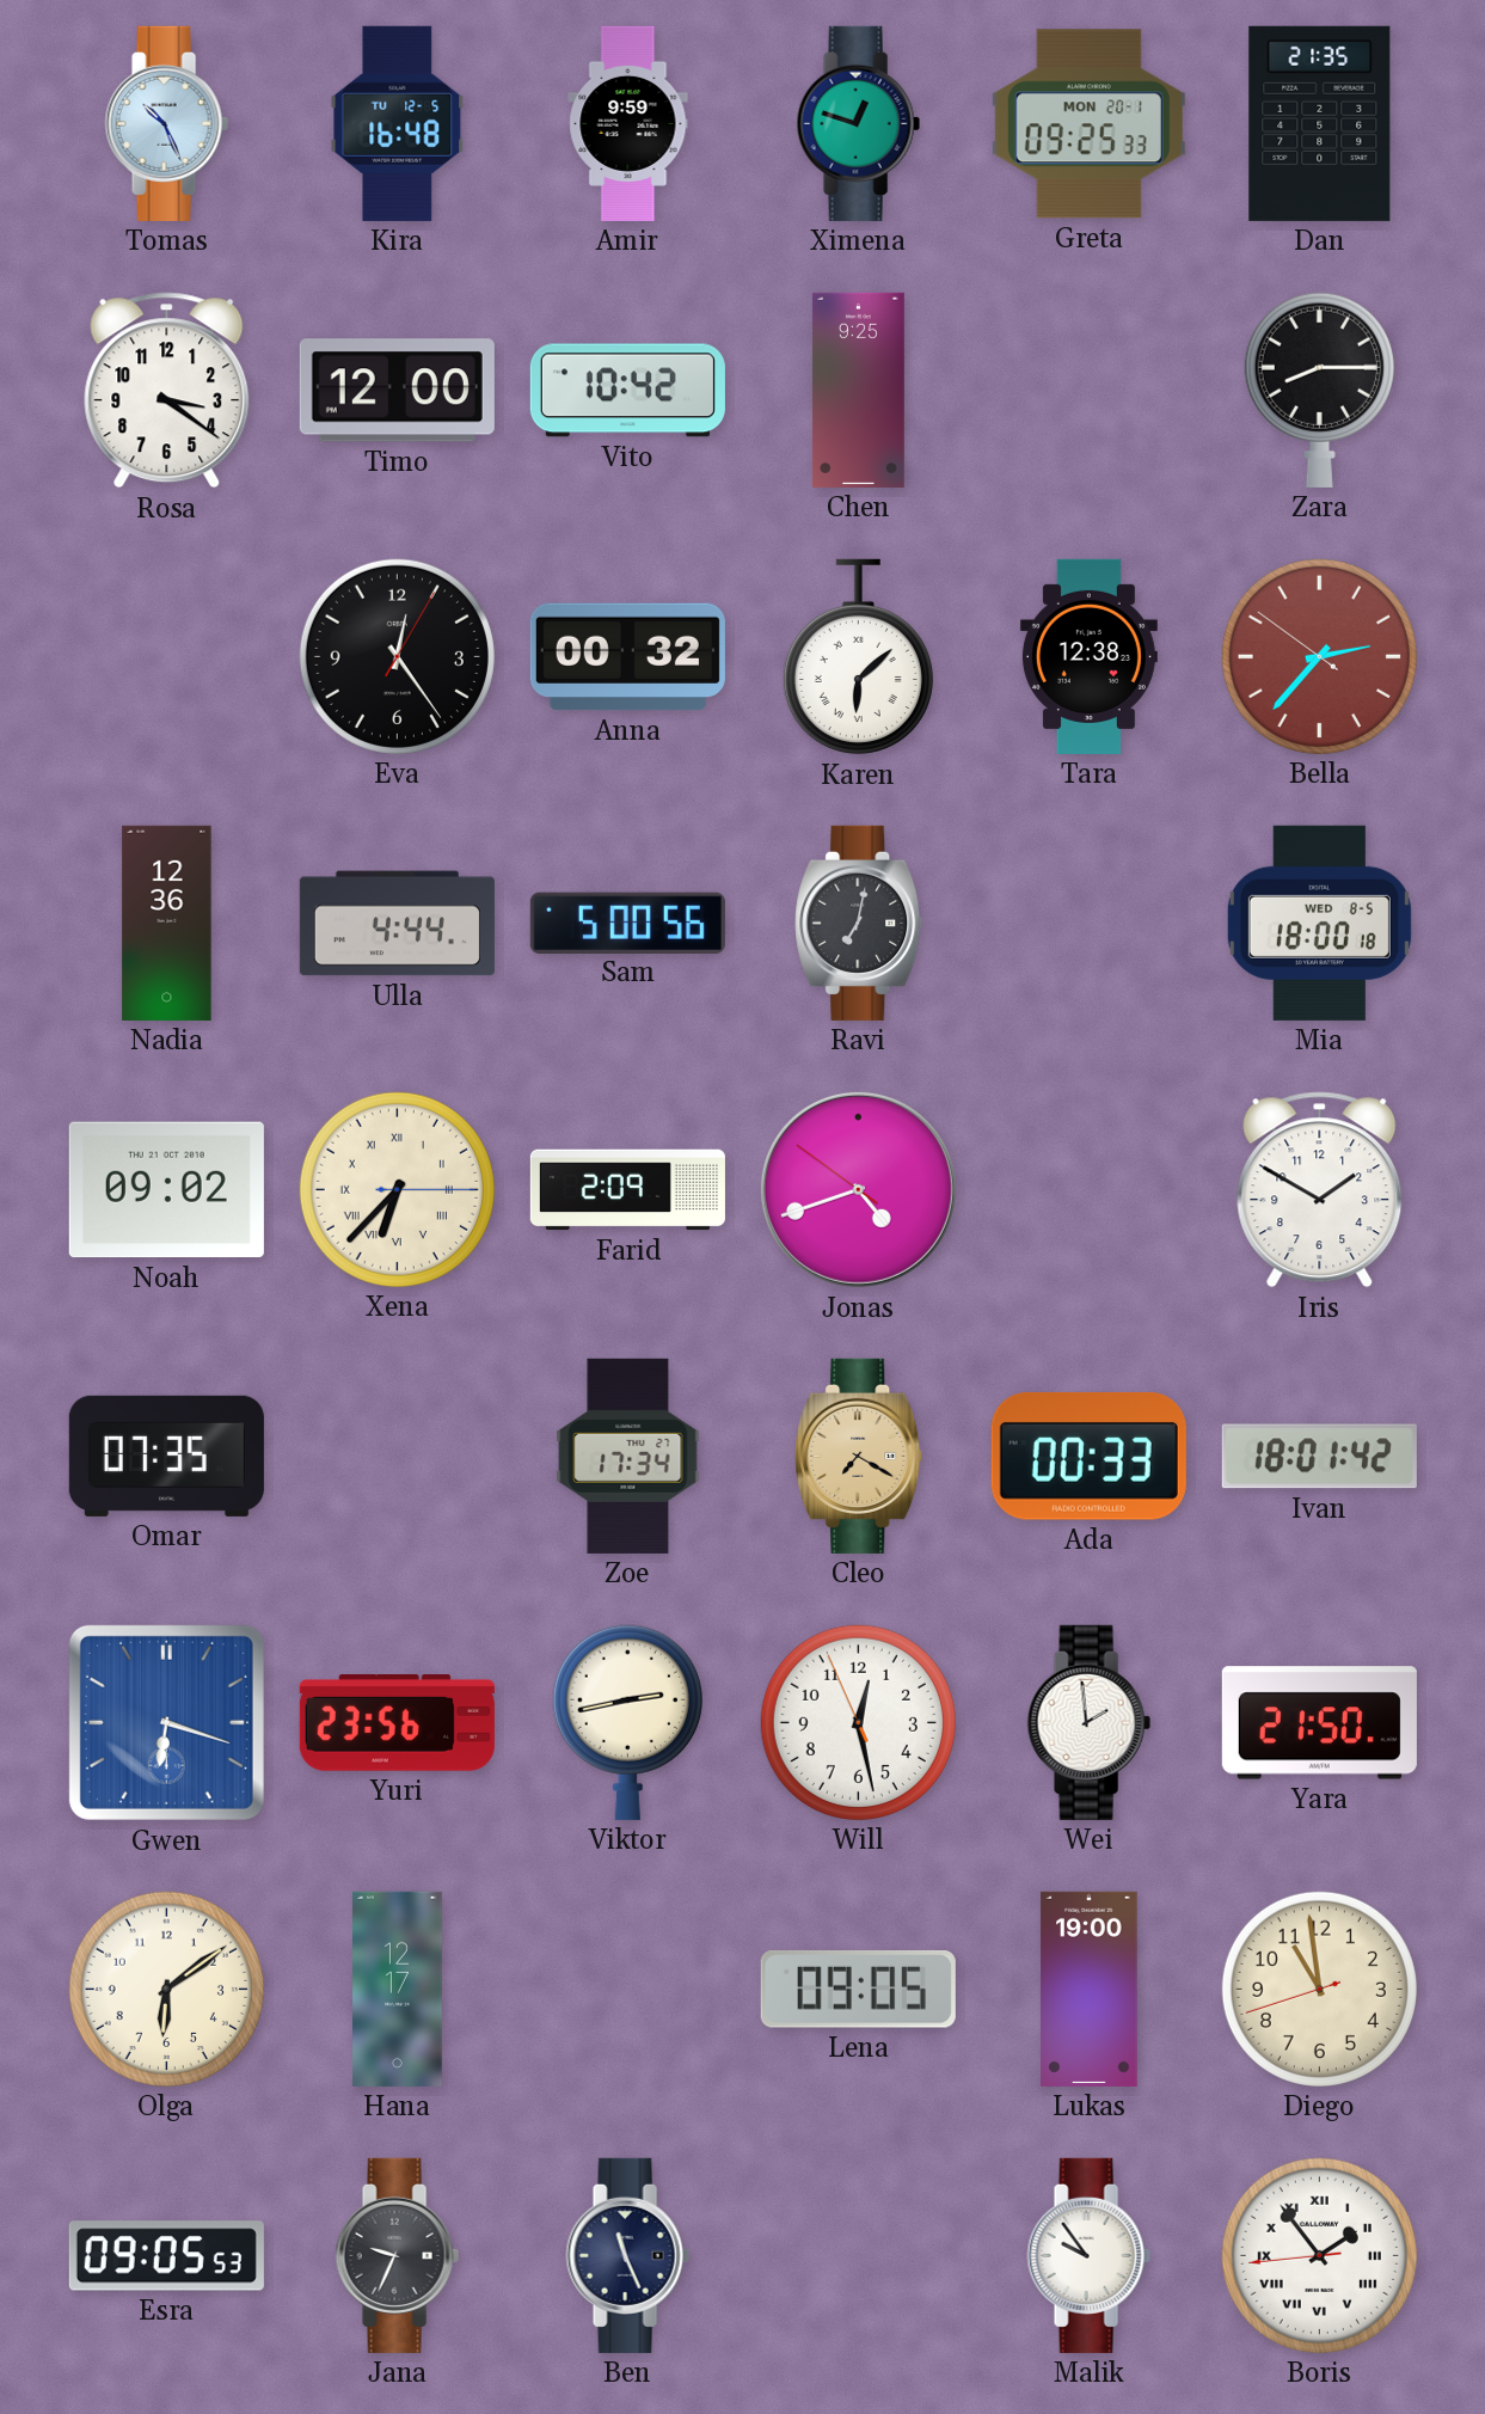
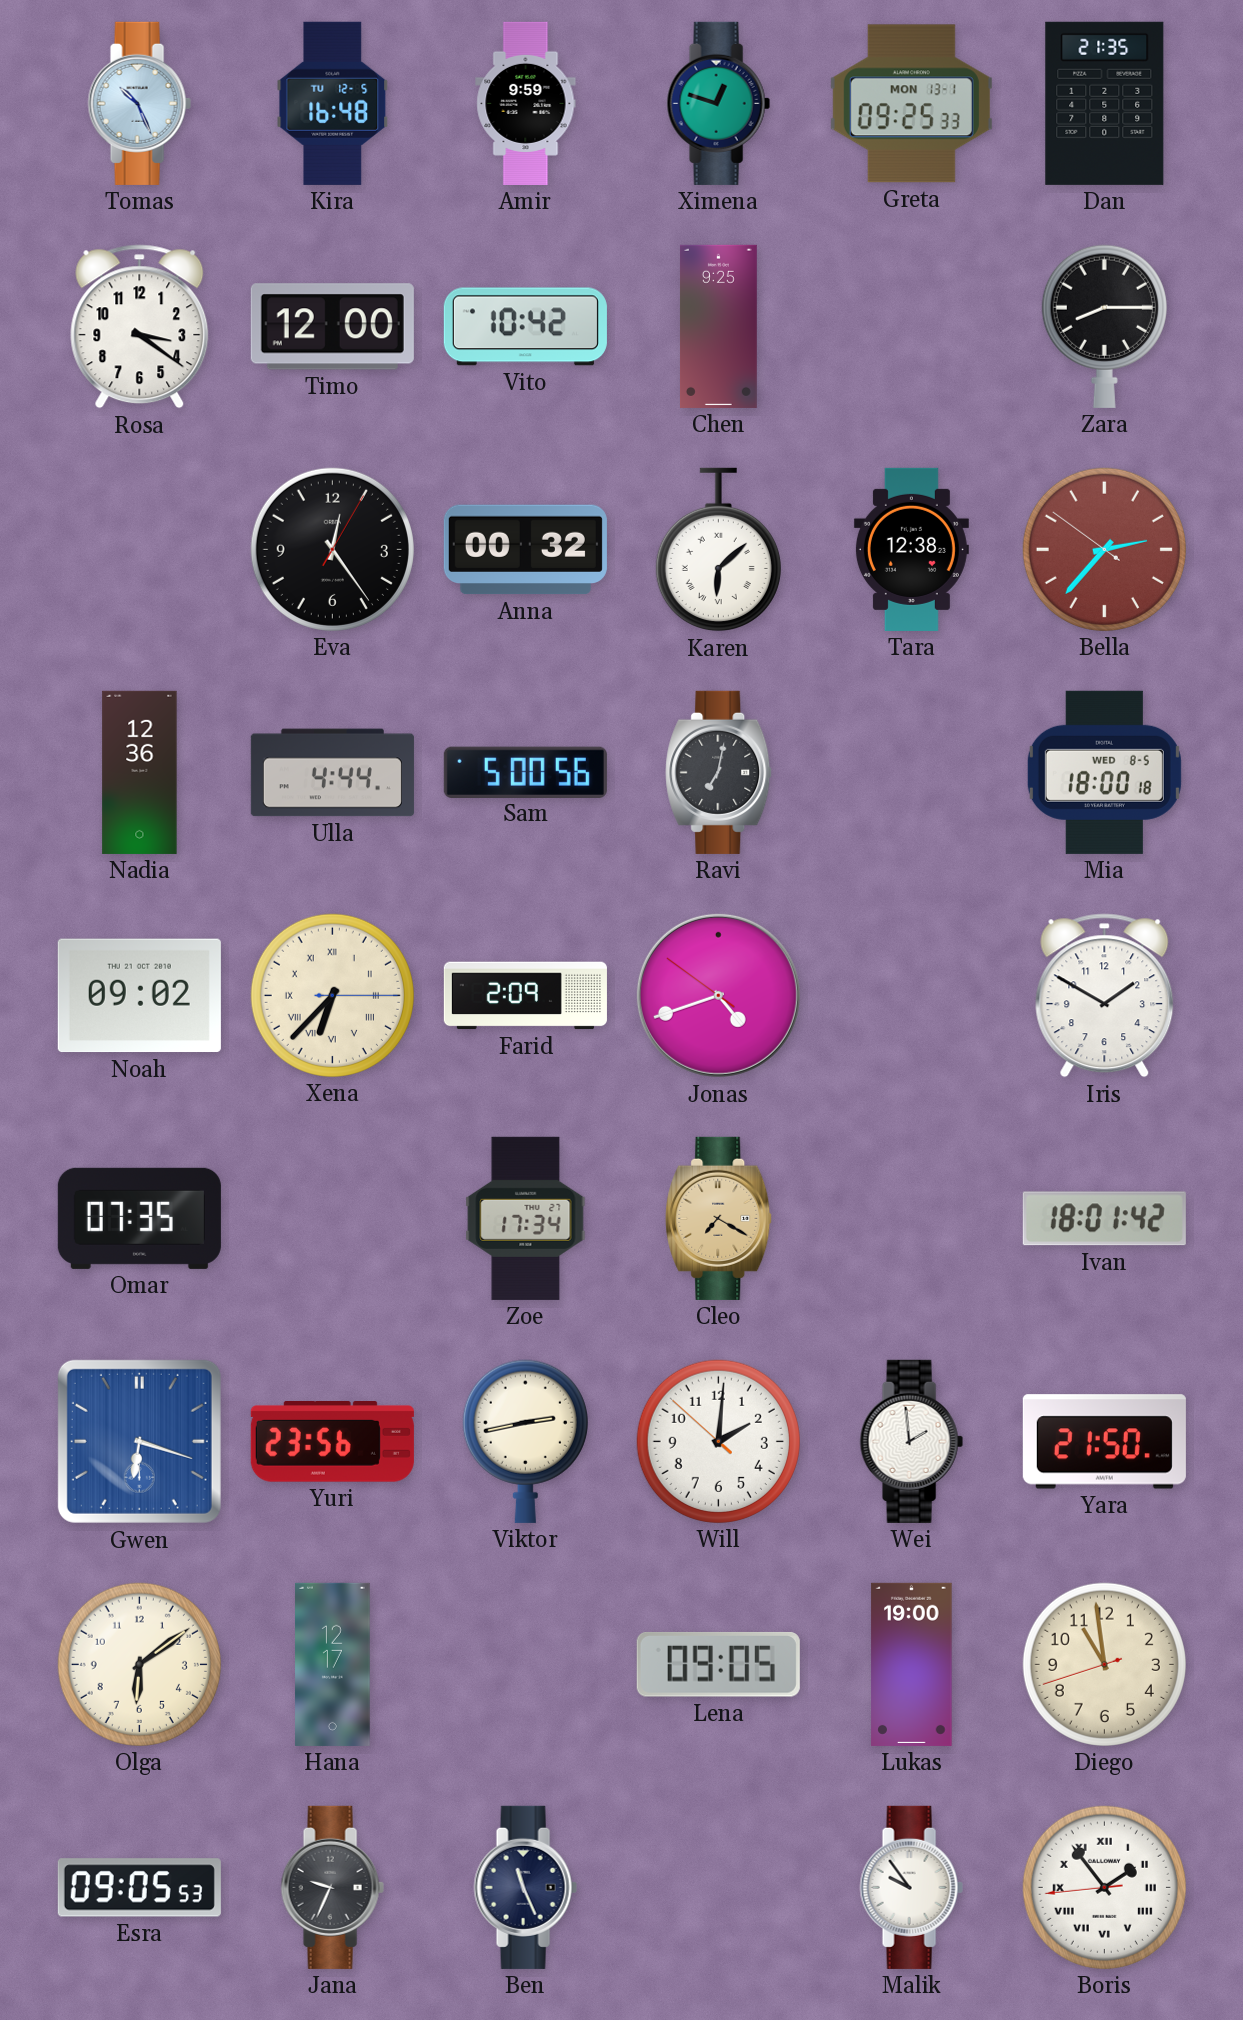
Greta date: MON 20-1 -> MON 13-1 (911, 104)
Ada: 00:33 -> none (1088, 1456)
Will: 12:27 -> 2:00 (718, 1441)
